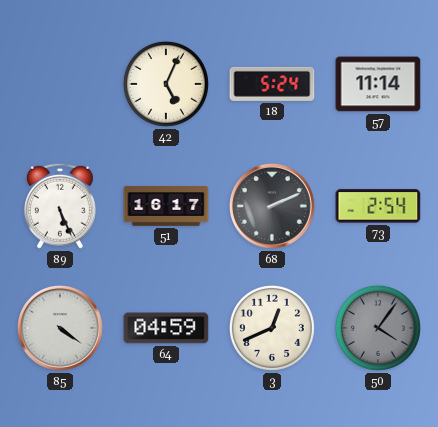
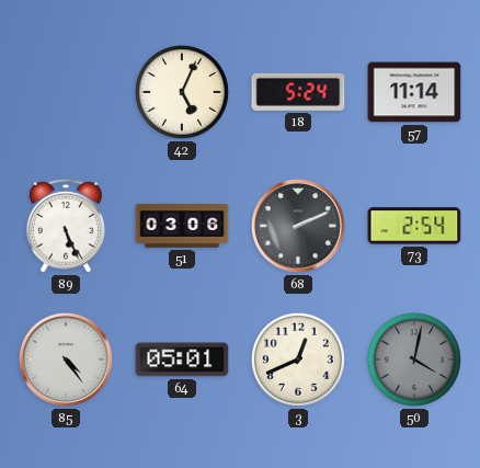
51: 16:17 -> 03:06 (182, 226)
85: 4:21 -> 4:24 (67, 361)
64: 04:59 -> 05:01 (182, 359)
50: 4:06 -> 4:02 (414, 359)
